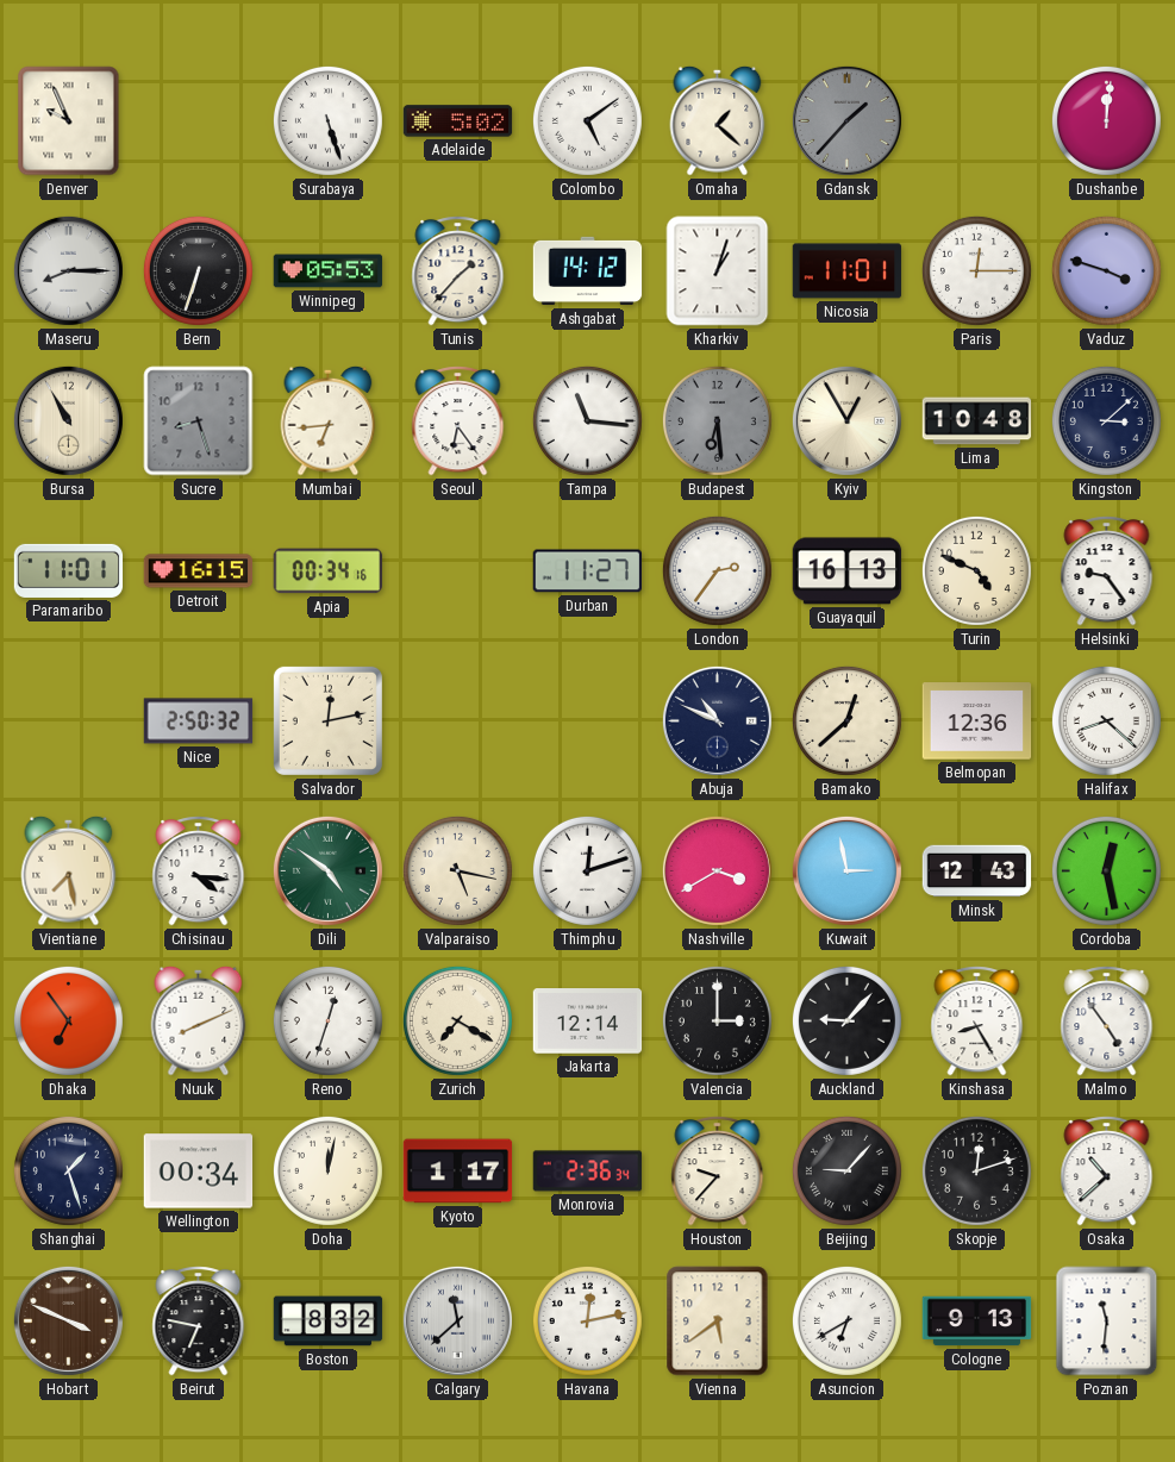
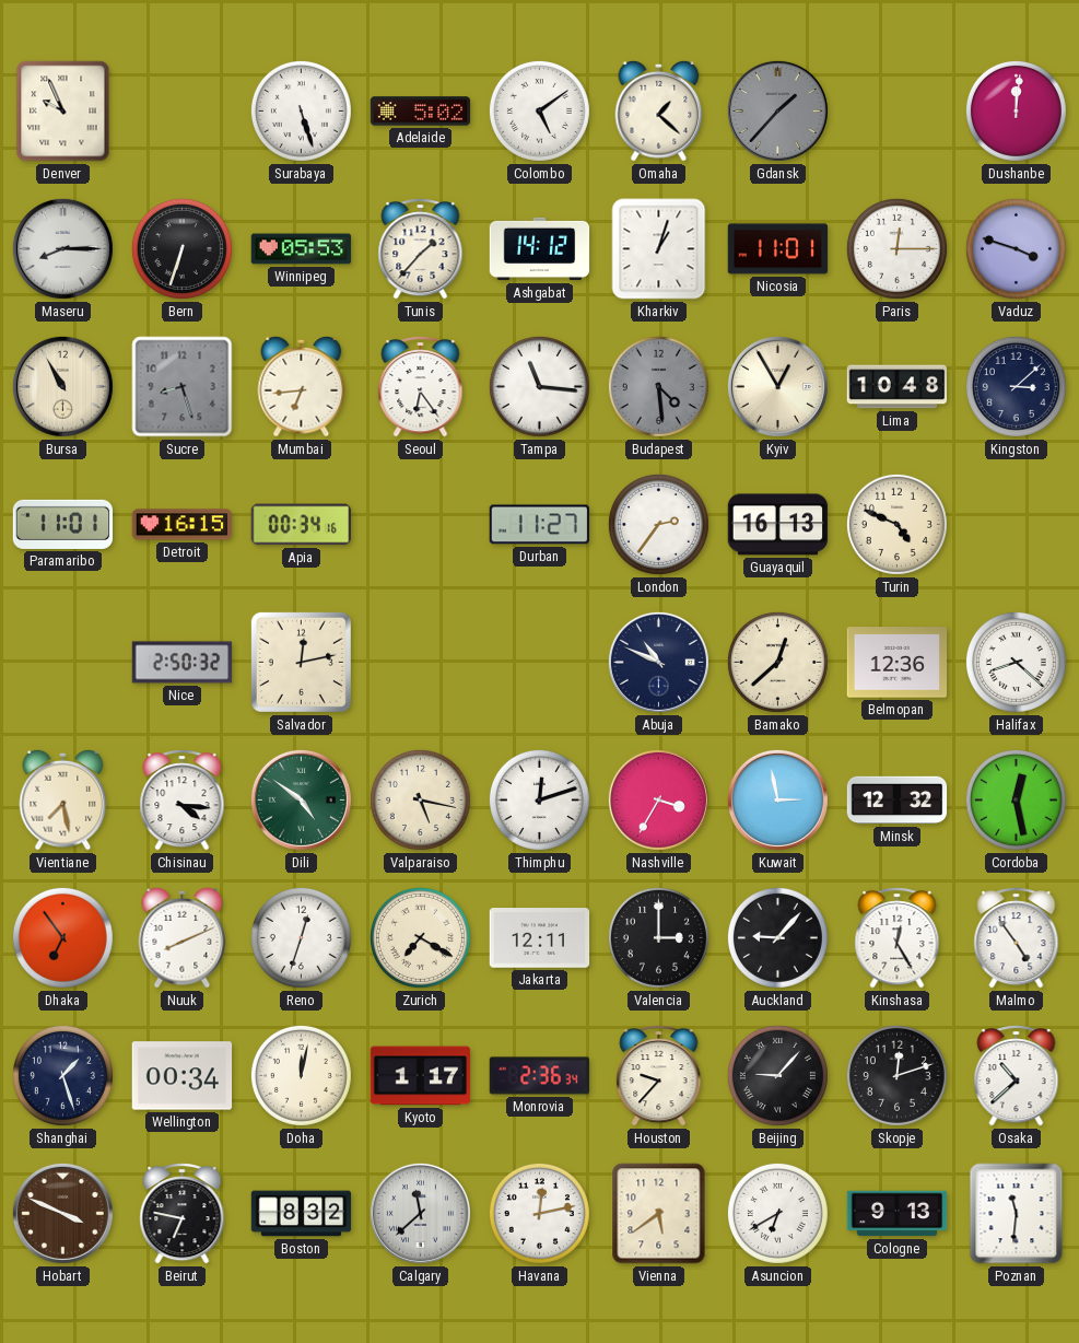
Budapest: 6:29 -> 4:29 (658, 386)
Helsinki: 9:24 -> none (1107, 571)
Nashville: 3:40 -> 3:35 (658, 799)
Minsk: 12:43 -> 12:32 (898, 801)
Jakarta: 12:14 -> 12:11 (540, 938)
Kinshasa: 8:25 -> 12:25 (898, 938)
